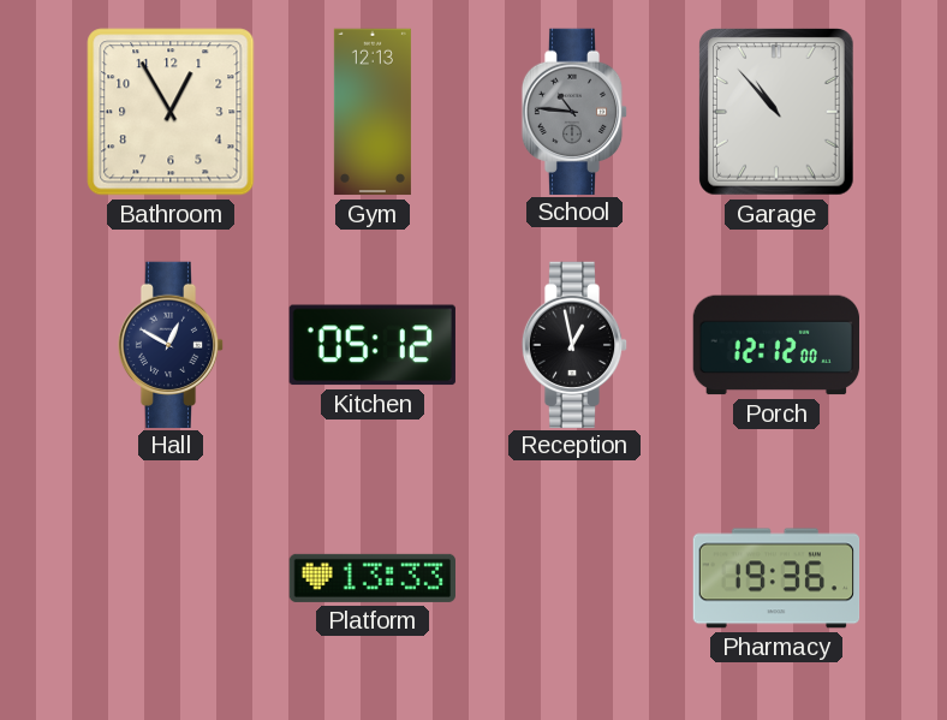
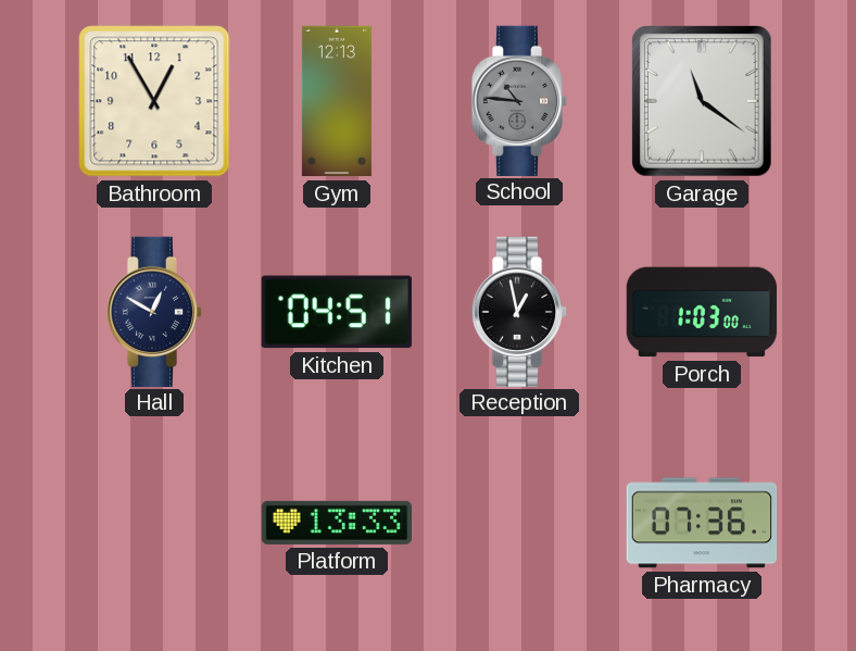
Garage: 10:53 -> 11:21 (703, 102)
Kitchen: 05:12 -> 04:51 (337, 312)
Porch: 12:12 -> 1:03 (701, 312)
Pharmacy: 19:36 -> 07:36 (702, 523)
